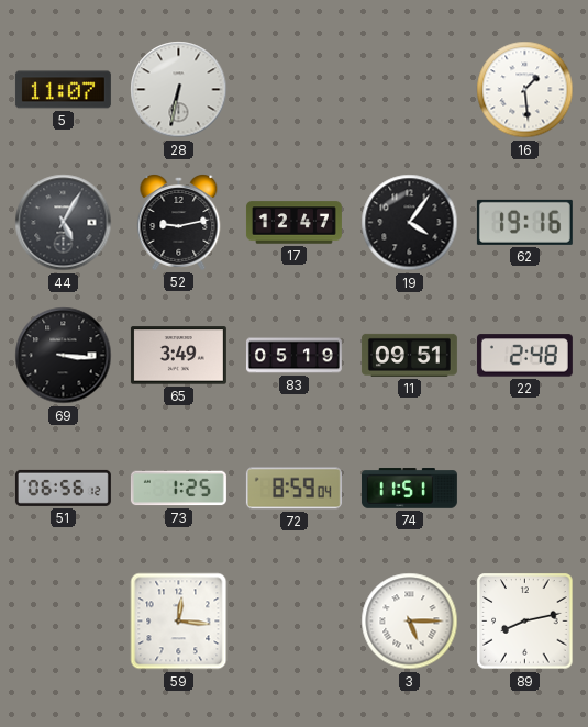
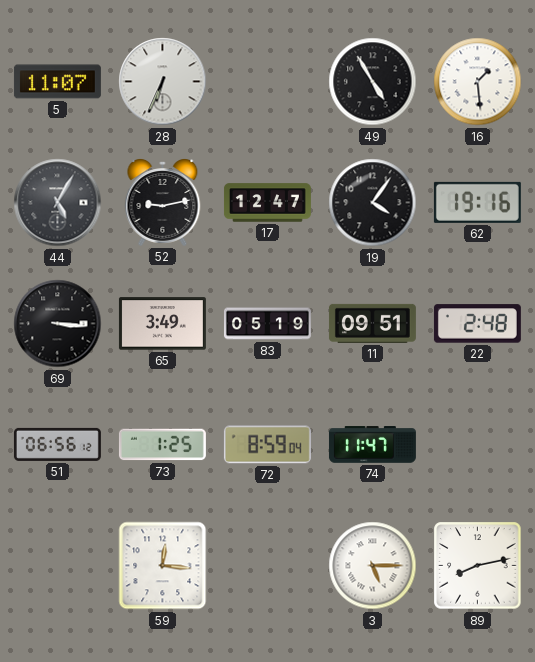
28: 6:32 -> 6:34 (163, 82)
49: none -> 4:55 (373, 82)
74: 11:51 -> 11:47 (372, 445)
